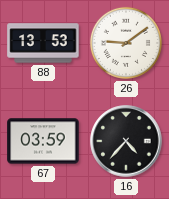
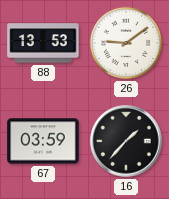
16: 4:37 -> 1:37 (126, 141)
